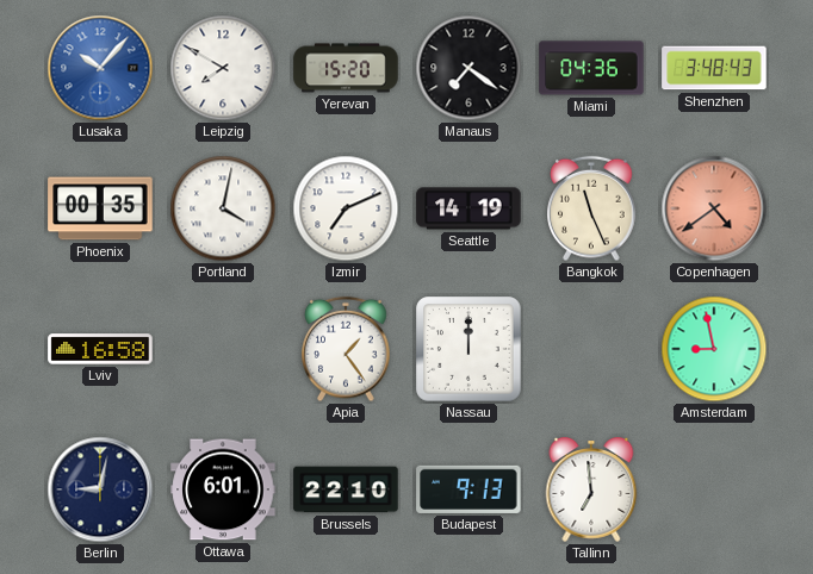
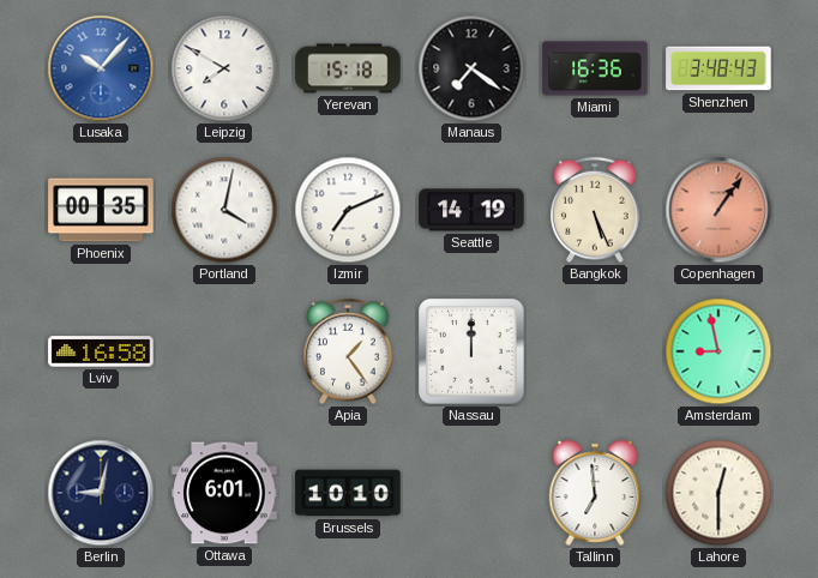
Yerevan: 15:20 -> 15:18 (348, 68)
Miami: 04:36 -> 16:36 (595, 68)
Bangkok: 11:26 -> 5:26 (595, 210)
Copenhagen: 4:39 -> 1:06 (718, 210)
Brussels: 22:10 -> 10:10 (348, 493)
Budapest: 9:13 -> none (468, 489)
Lahore: none -> 12:30 (718, 493)
